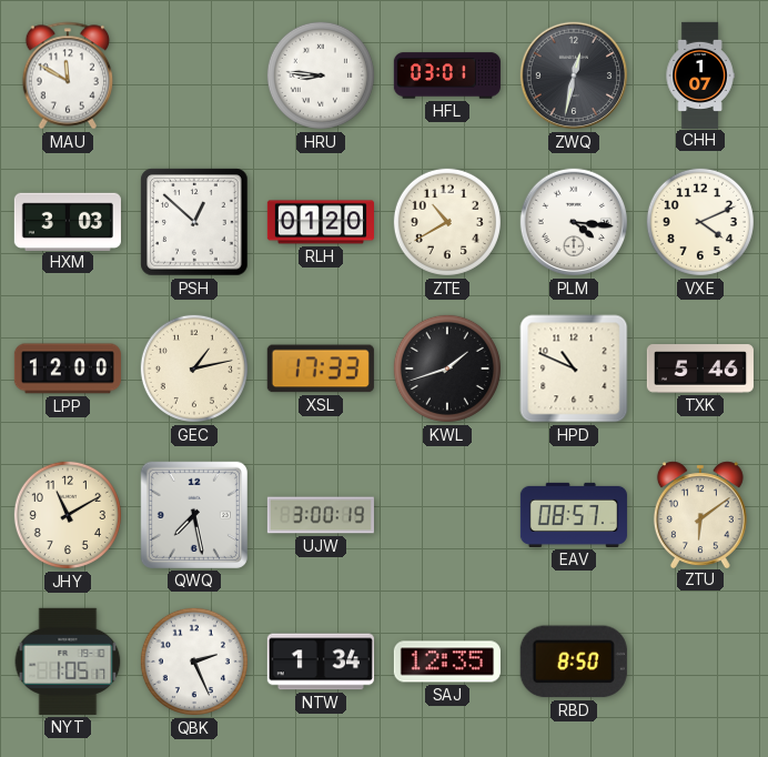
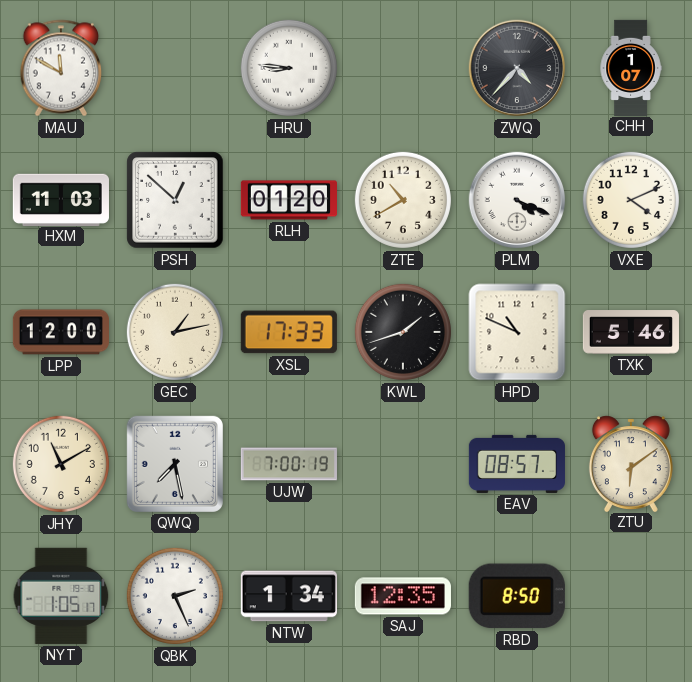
HFL: 03:01 -> none (447, 75)
ZWQ: 12:32 -> 4:37 (517, 68)
HXM: 3:03 -> 11:03 (61, 199)
PLM: 4:16 -> 4:19 (517, 200)
UJW: 3:00 -> 7:00 (288, 464)
